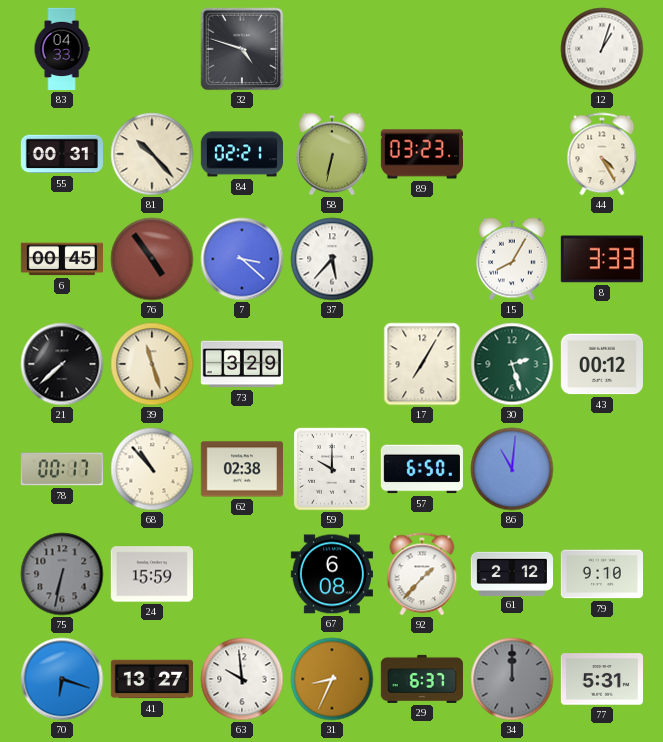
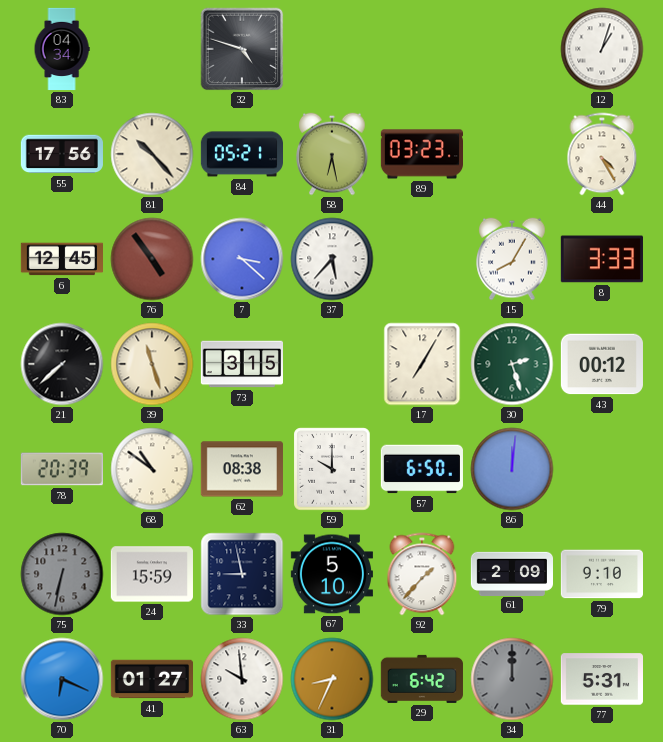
83: 04:33 -> 04:34 (62, 49)
55: 00:31 -> 17:56 (62, 154)
84: 02:21 -> 05:21 (241, 154)
58: 6:32 -> 6:28 (332, 154)
6: 00:45 -> 12:45 (61, 259)
73: 3:29 -> 3:15 (241, 364)
78: 00:17 -> 20:39 (62, 469)
68: 10:53 -> 10:51 (152, 469)
62: 02:38 -> 08:38 (242, 469)
86: 11:01 -> 12:01 (512, 469)
33: none -> 8:58 (242, 574)
67: 6:08 -> 5:10 (332, 574)
61: 2:12 -> 2:09 (511, 573)
70: 6:18 -> 6:19 (62, 679)
41: 13:27 -> 01:27 (151, 679)
29: 6:37 -> 6:42 (422, 679)
